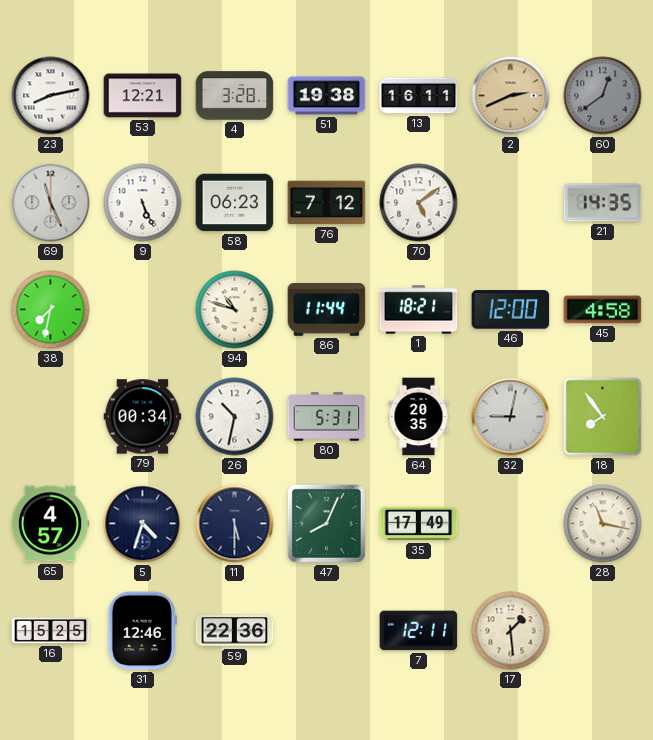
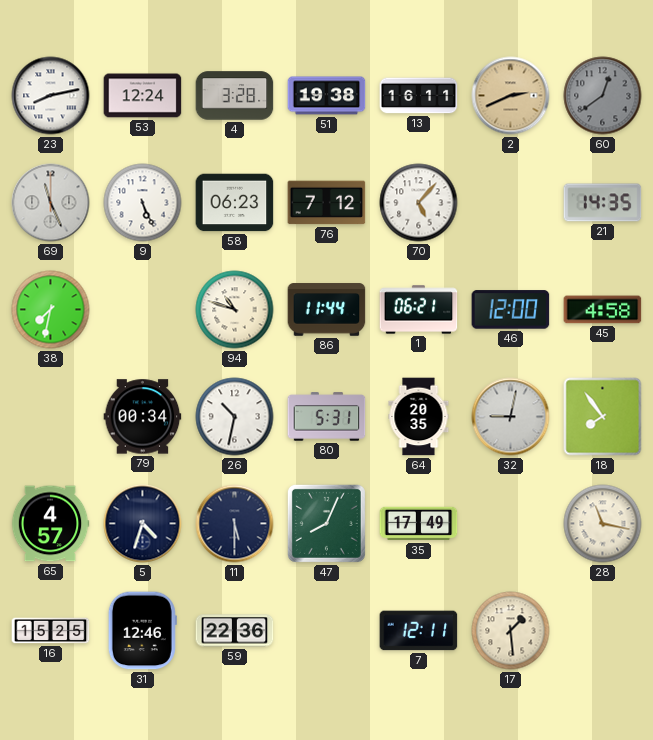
53: 12:21 -> 12:24 (143, 96)
70: 5:09 -> 5:07 (419, 203)
1: 18:21 -> 06:21 (419, 310)
